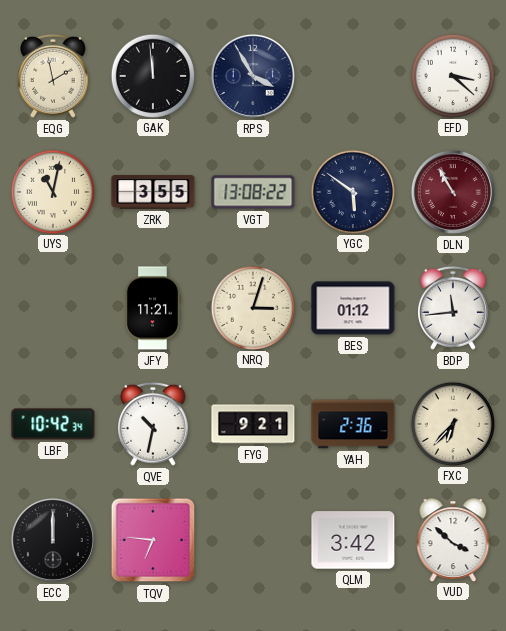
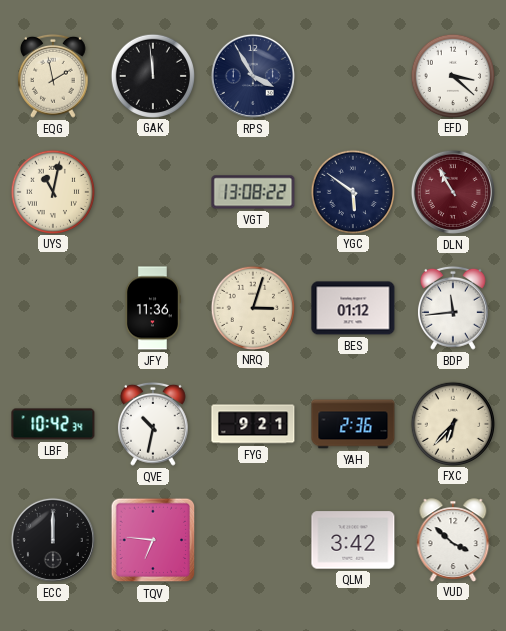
ZRK: 3:55 -> none (153, 192)
JFY: 11:21 -> 11:36 (152, 308)
